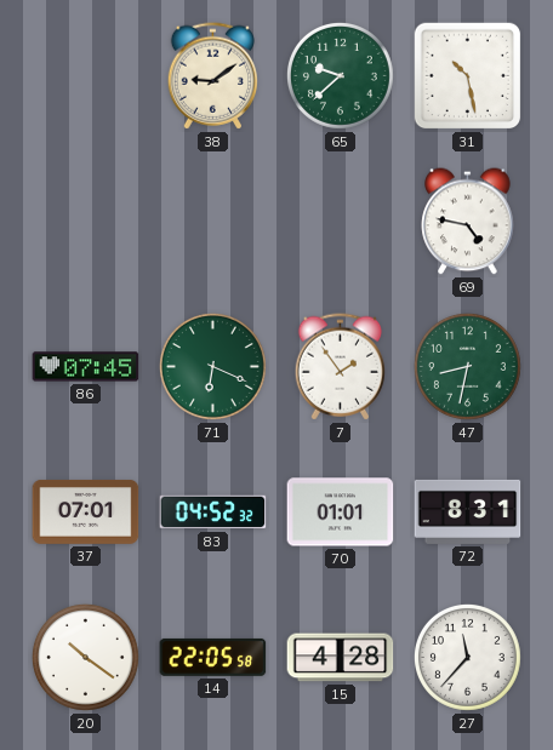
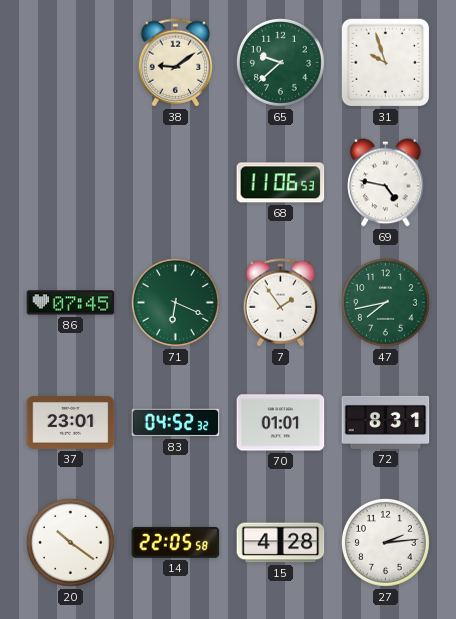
31: 10:28 -> 9:57 (386, 63)
68: none -> 11:06 (281, 183)
47: 8:32 -> 7:43 (385, 302)
37: 07:01 -> 23:01 (71, 422)
27: 11:37 -> 2:14 (385, 542)
